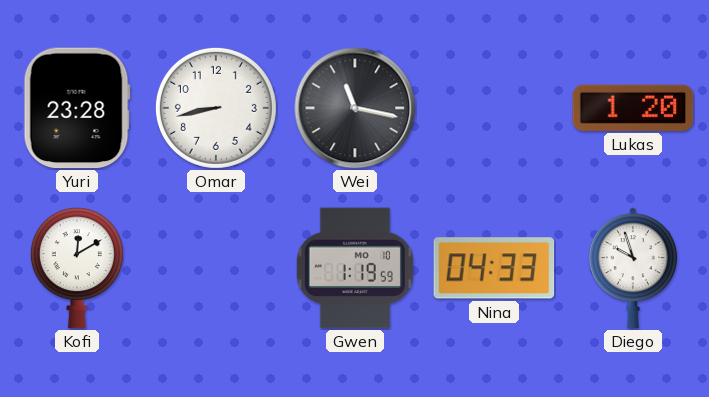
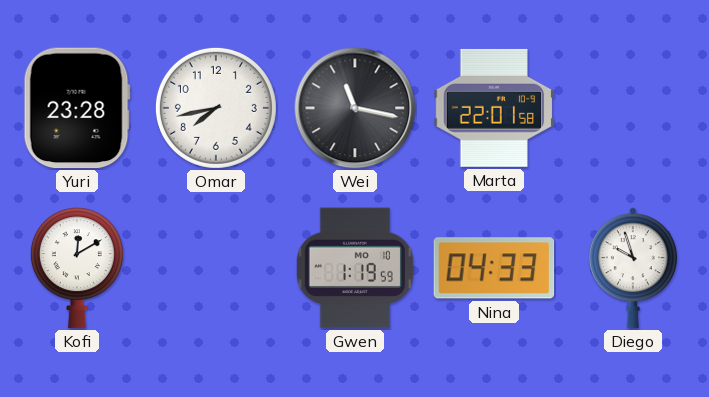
Omar: 8:43 -> 7:43 (216, 108)
Marta: none -> 22:01 (494, 108)
Lukas: 1:20 -> none (633, 108)
